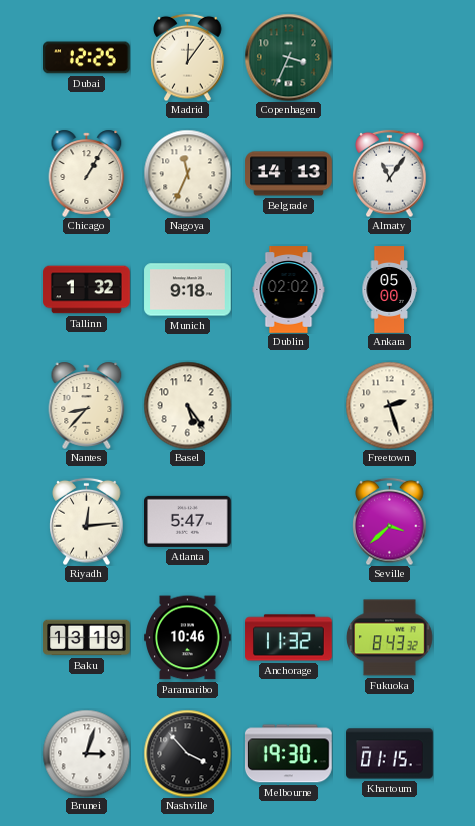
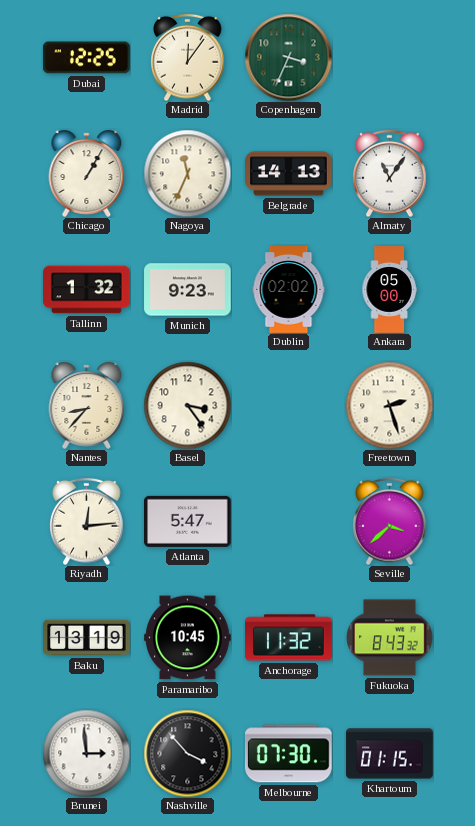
Munich: 9:18 -> 9:23 (188, 290)
Basel: 5:24 -> 3:24 (187, 405)
Paramaribo: 10:46 -> 10:45 (188, 638)
Brunei: 3:03 -> 2:59 (86, 753)
Melbourne: 19:30 -> 07:30 (289, 754)
